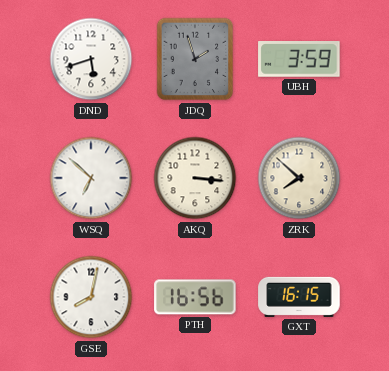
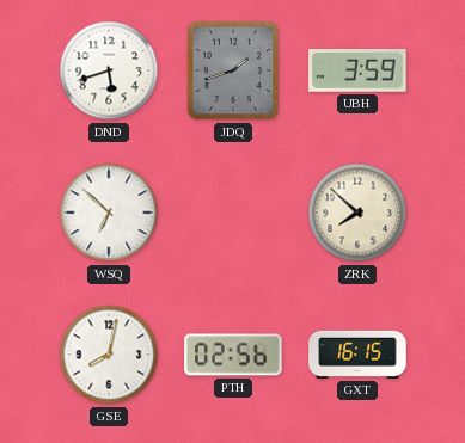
JDQ: 1:57 -> 1:42 (233, 70)
AKQ: 3:16 -> none (195, 178)
PTH: 16:56 -> 02:56 (233, 355)
